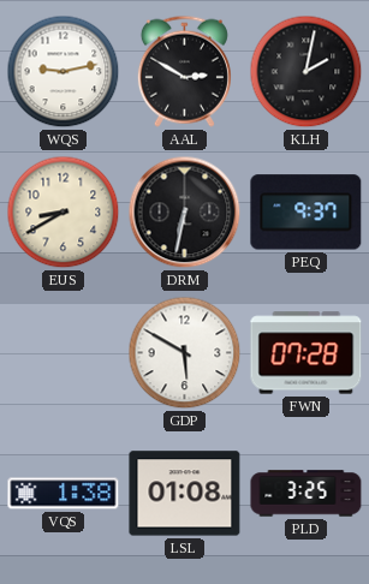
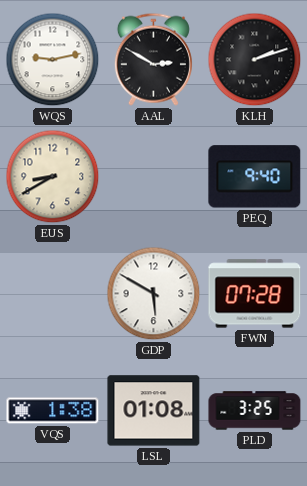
KLH: 2:02 -> 2:12 (255, 60)
DRM: 6:32 -> none (185, 213)
PEQ: 9:37 -> 9:40 (255, 177)
